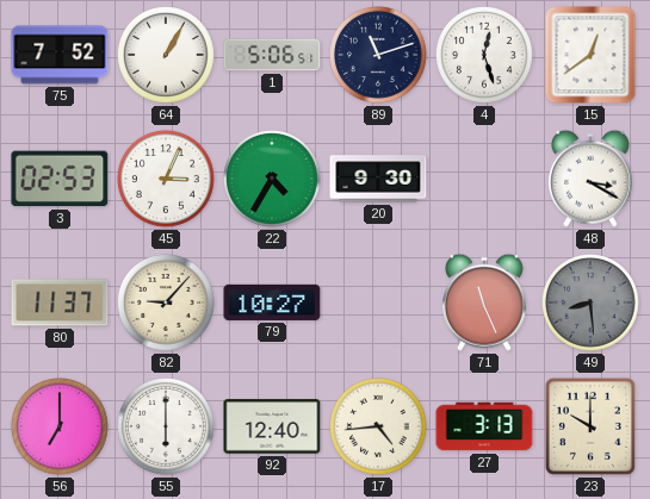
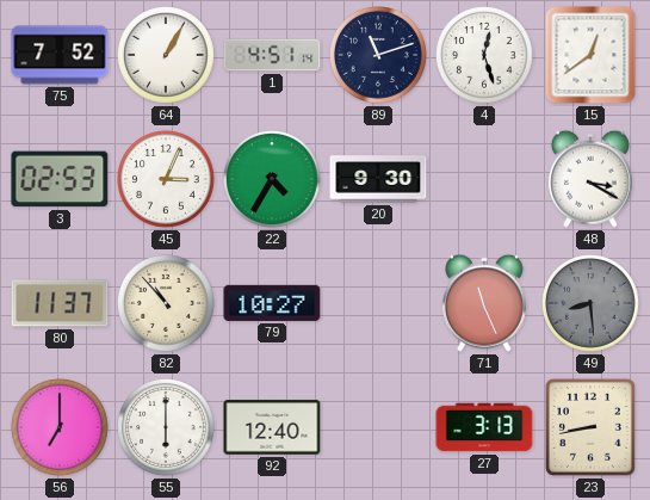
1: 5:06 -> 4:51 (272, 55)
82: 9:07 -> 10:53 (167, 304)
17: 4:44 -> none (379, 428)
23: 10:00 -> 8:43 (590, 427)
